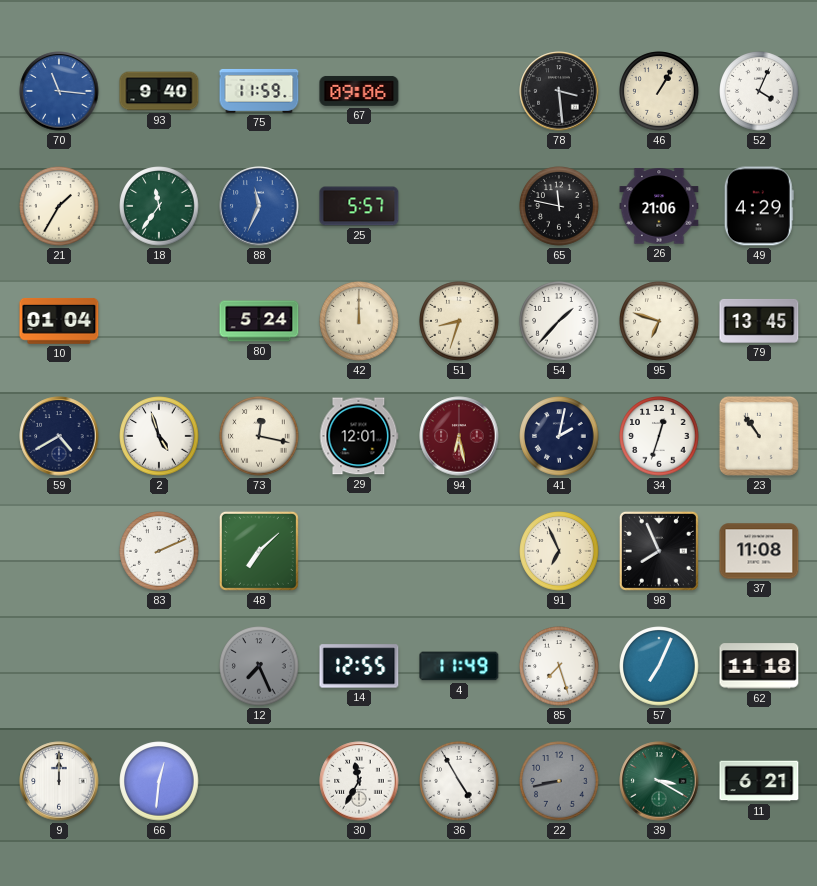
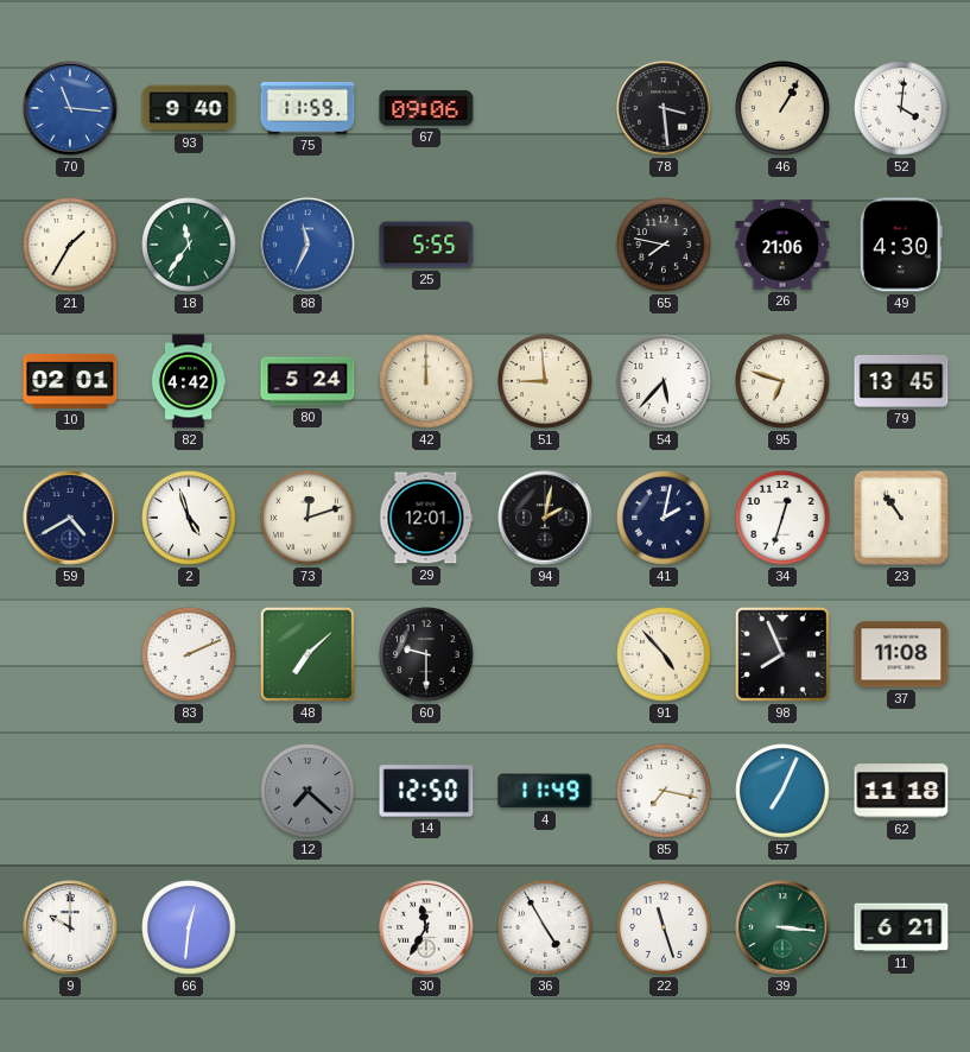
52: 4:04 -> 4:01 (901, 108)
25: 5:57 -> 5:55 (426, 245)
65: 11:47 -> 7:47 (664, 245)
49: 4:29 -> 4:30 (901, 245)
10: 01:04 -> 02:01 (70, 381)
82: none -> 4:42 (189, 381)
51: 8:33 -> 8:59 (545, 381)
54: 1:37 -> 5:37 (664, 381)
73: 12:17 -> 12:12 (308, 518)
94: 6:28 -> 2:02 (545, 518)
94 dial: burgundy -> black (545, 518)
60: none -> 9:30 (426, 654)
91: 6:56 -> 4:53 (664, 654)
12: 7:26 -> 7:22 (308, 791)
14: 12:55 -> 12:50 (426, 791)
85: 7:27 -> 7:17 (664, 791)
9: 12:00 -> 10:00 (70, 927)
22: 8:43 -> 11:27 (664, 927)
22 dial: grey -> white (664, 927)
39: 3:20 -> 3:16 (782, 927)
